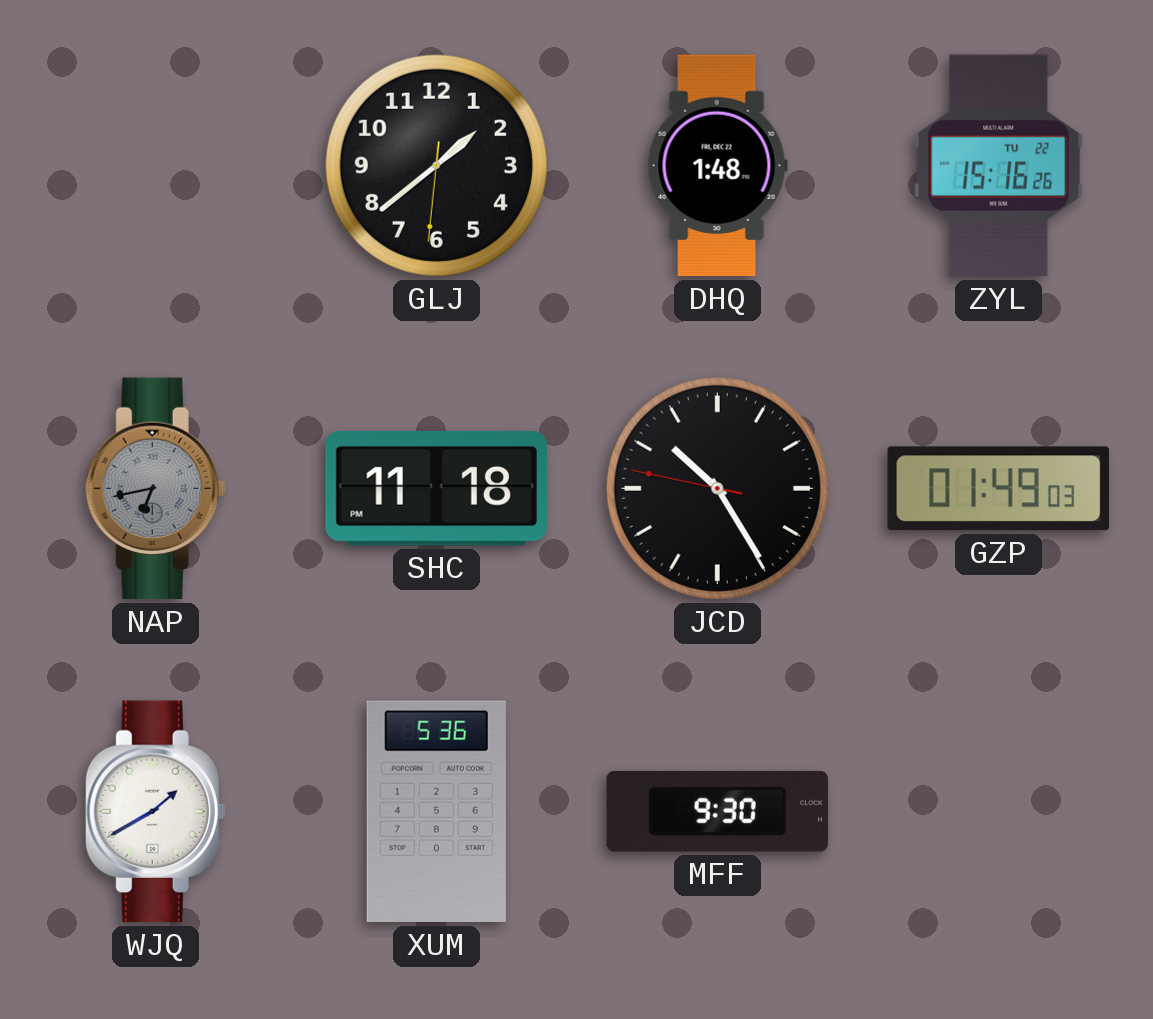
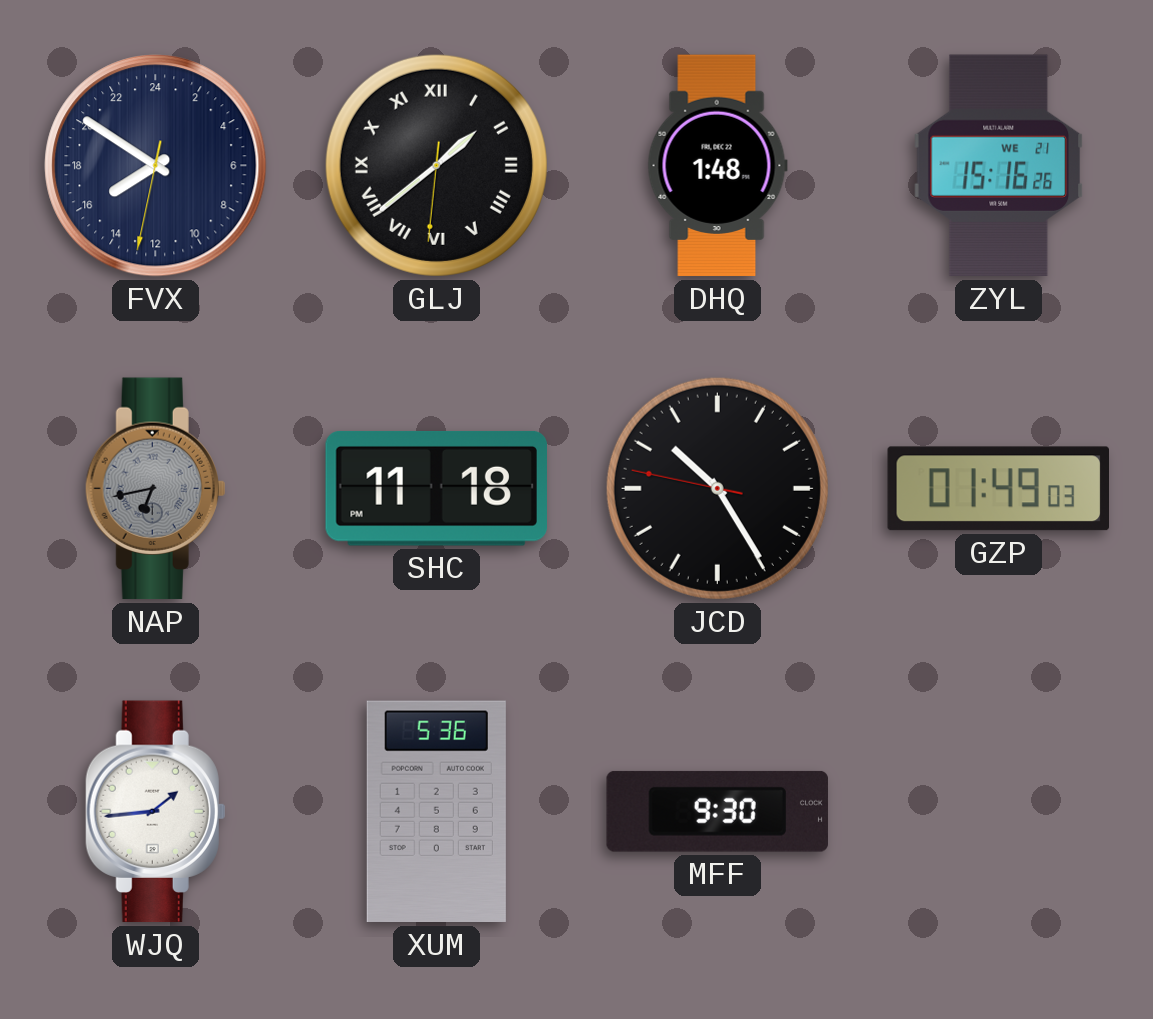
FVX: none -> 15:50 (156, 166)
GLJ numerals: Arabic -> Roman (436, 165)
ZYL date: TU 22 -> WE 21 (999, 166)
WJQ: 1:40 -> 1:44 (156, 812)
